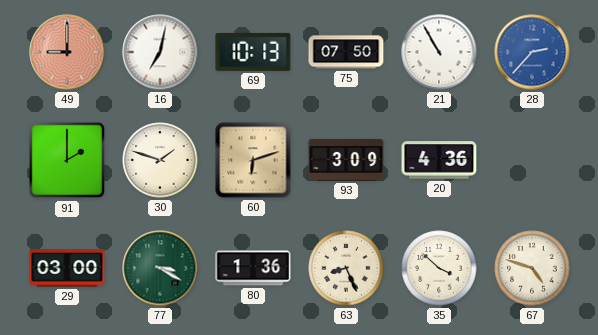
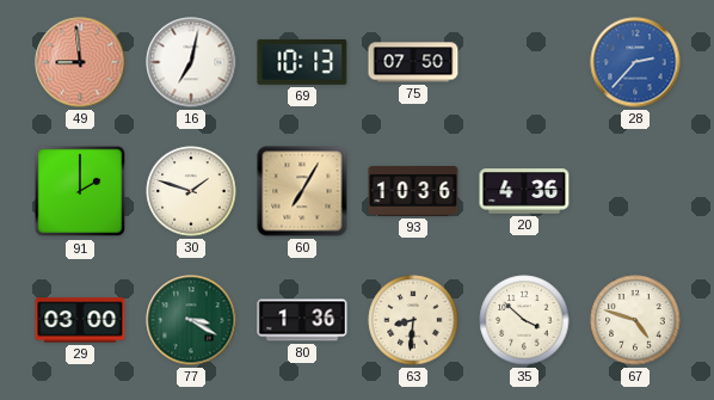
49: 9:00 -> 8:59 (80, 62)
21: 10:55 -> none (439, 52)
60: 6:12 -> 7:05 (302, 191)
93: 3:09 -> 10:36 (413, 191)
63: 8:26 -> 8:31 (413, 320)
